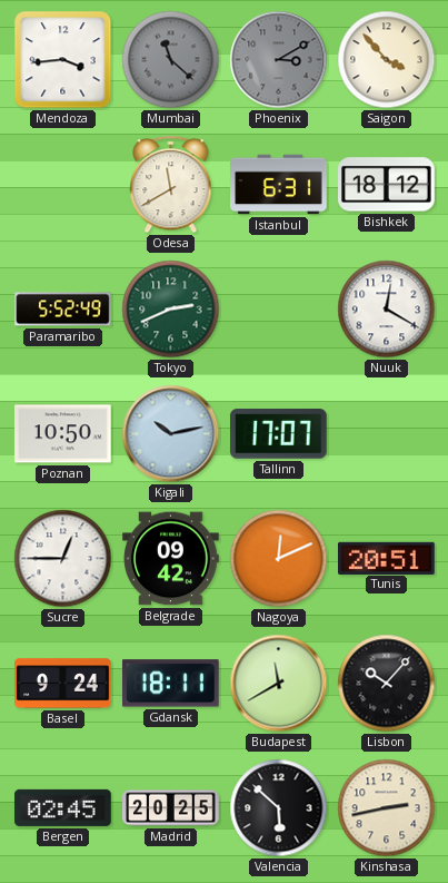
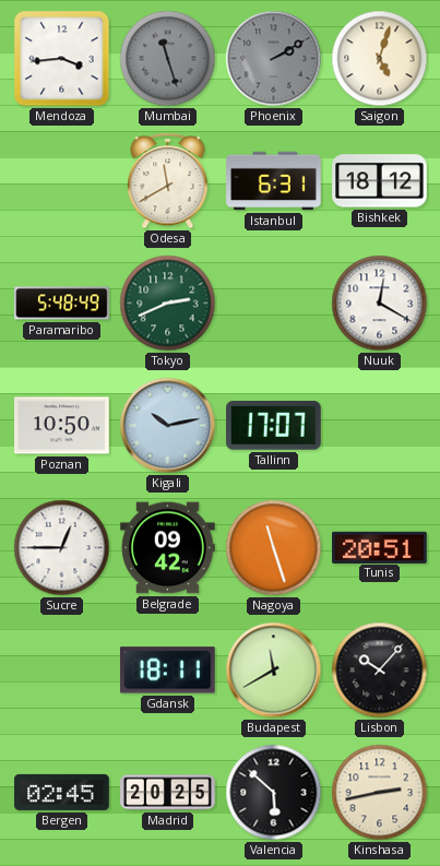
Mumbai: 11:22 -> 11:27 (168, 59)
Phoenix: 3:10 -> 2:10 (274, 59)
Saigon: 3:53 -> 5:03 (380, 59)
Paramaribo: 5:52 -> 5:48 (62, 304)
Nagoya: 12:11 -> 11:27 (274, 548)
Basel: 9:24 -> none (63, 684)
